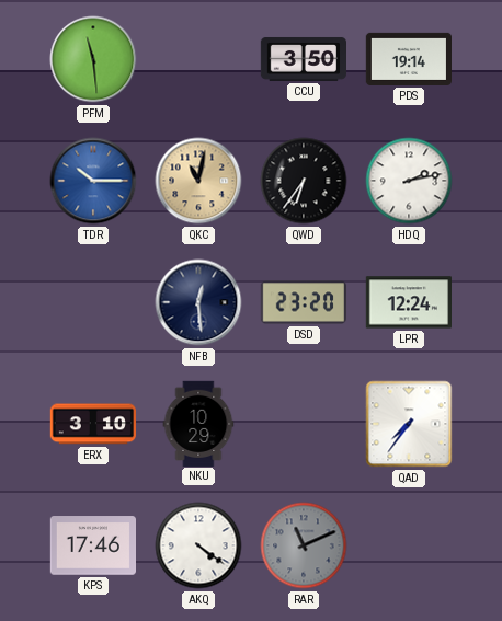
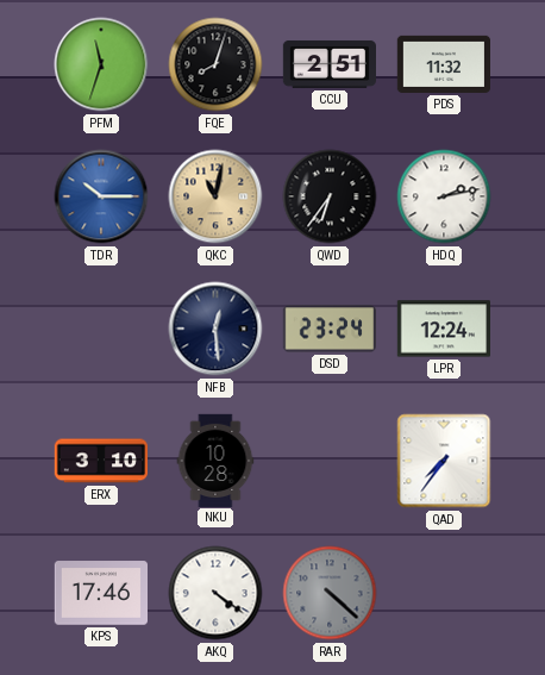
PFM: 11:29 -> 11:33 (101, 64)
FQE: none -> 8:03 (215, 64)
CCU: 3:50 -> 2:51 (330, 64)
PDS: 19:14 -> 11:32 (443, 64)
DSD: 23:20 -> 23:24 (328, 329)
NKU: 10:29 -> 10:28 (215, 460)
RAR: 11:11 -> 4:22 (330, 593)
